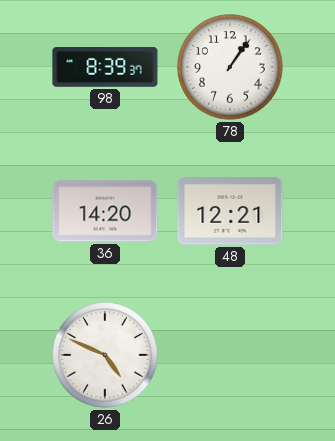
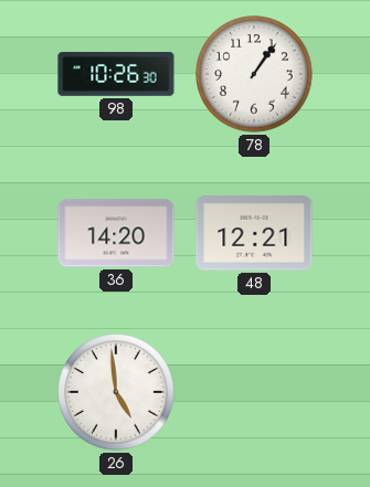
98: 8:39 -> 10:26 (116, 74)
26: 4:49 -> 4:59 (116, 392)
